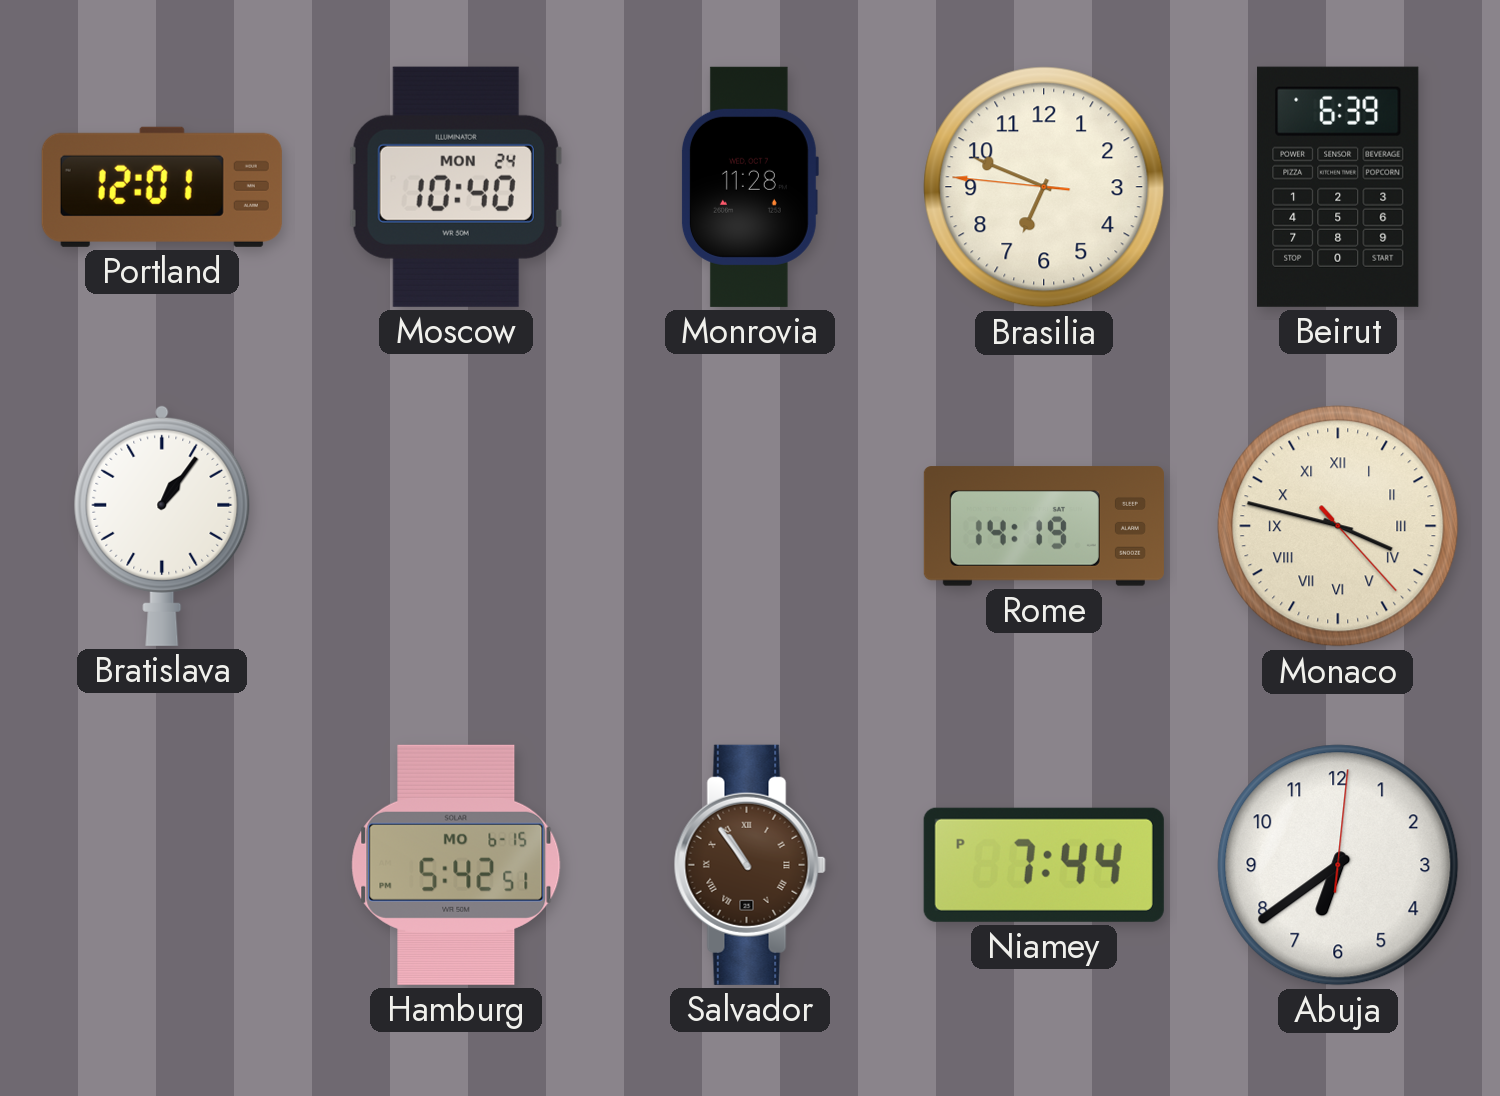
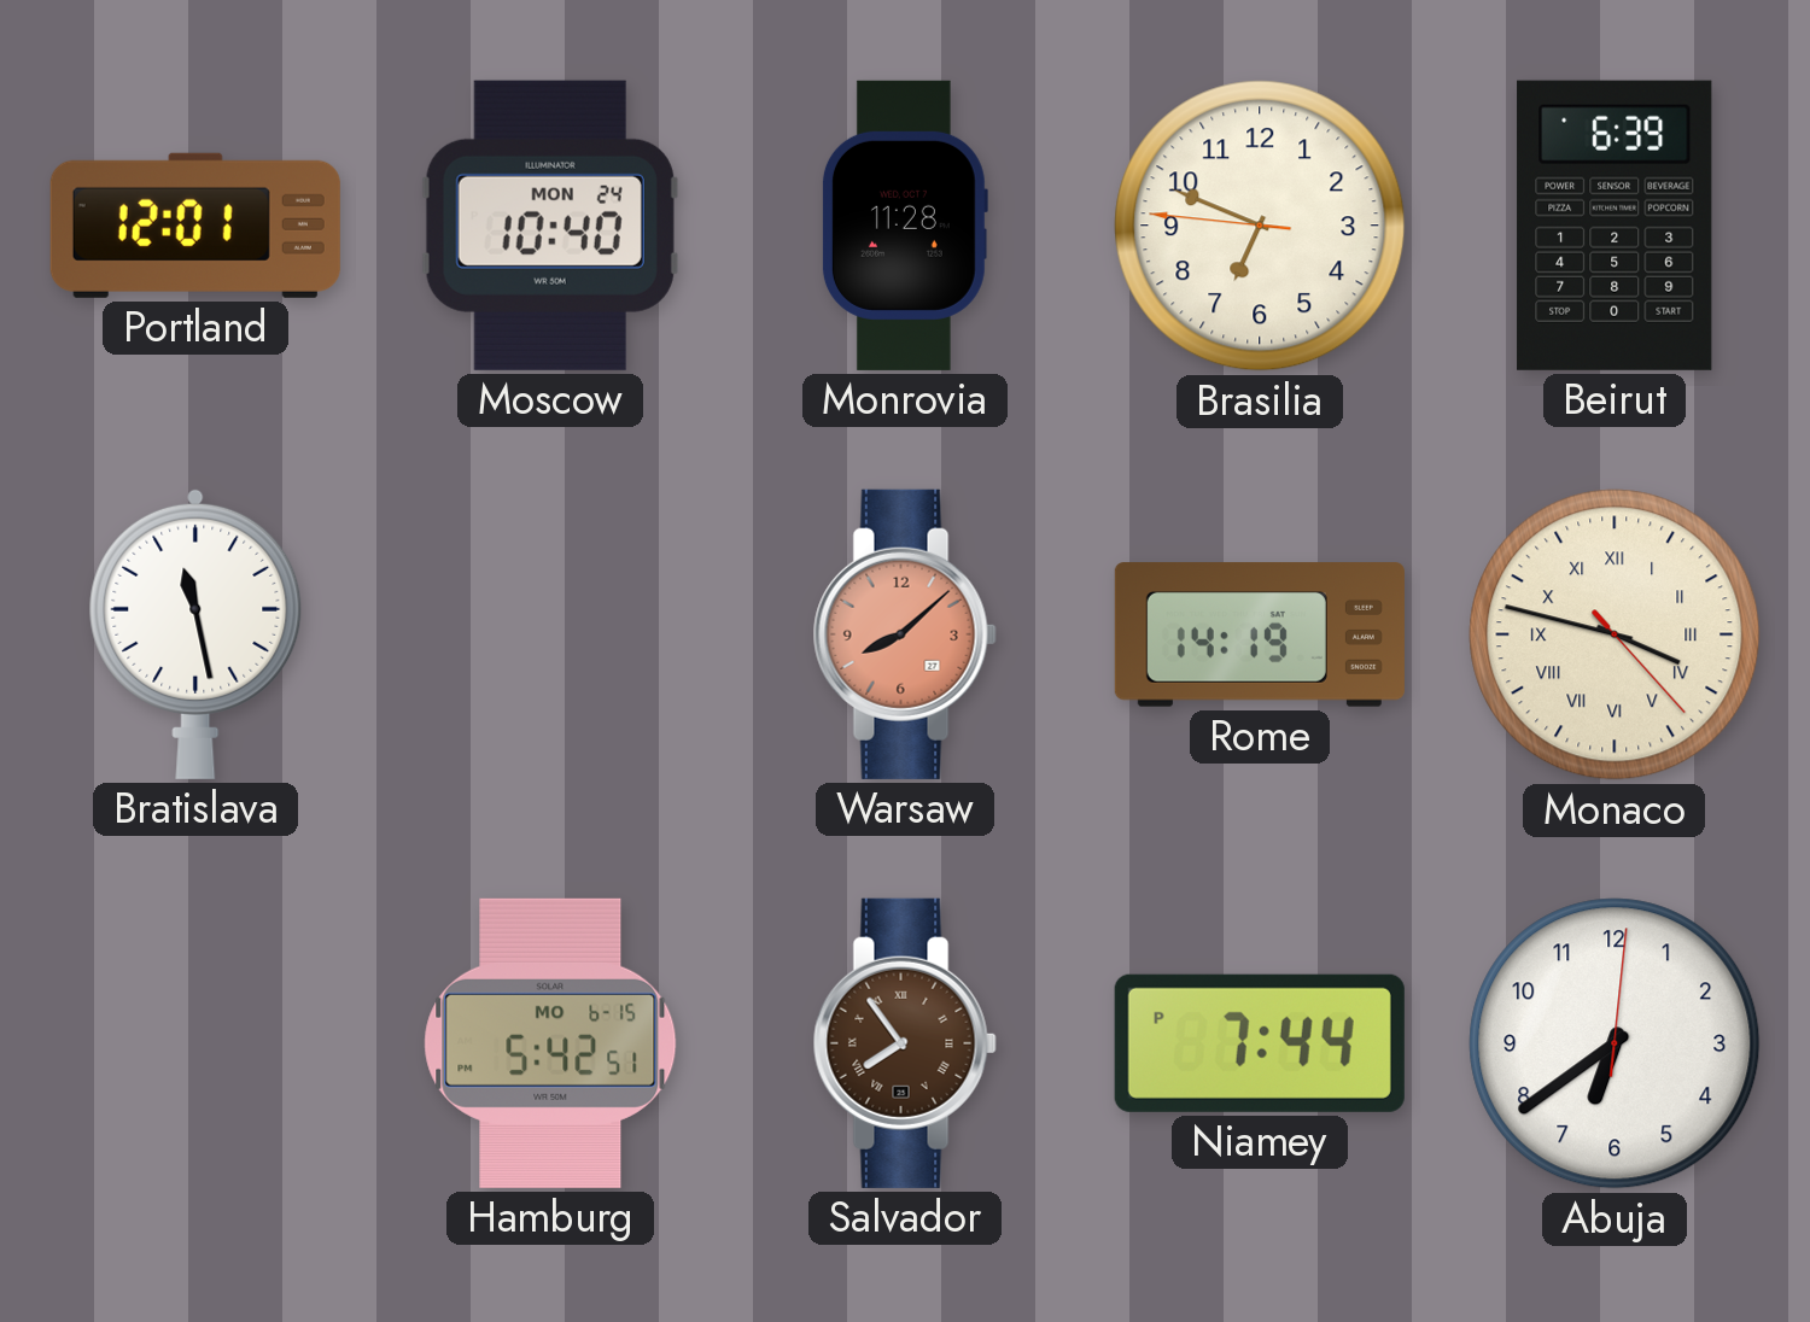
Bratislava: 1:06 -> 11:28 (195, 633)
Warsaw: none -> 8:08 (905, 634)
Salvador: 10:54 -> 7:54 (905, 1043)
